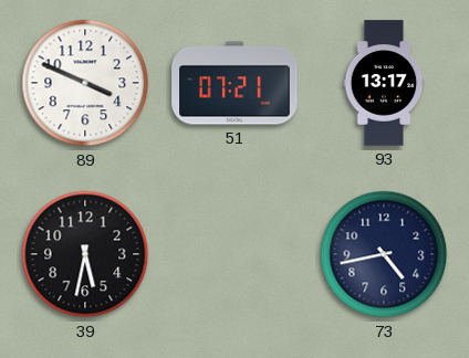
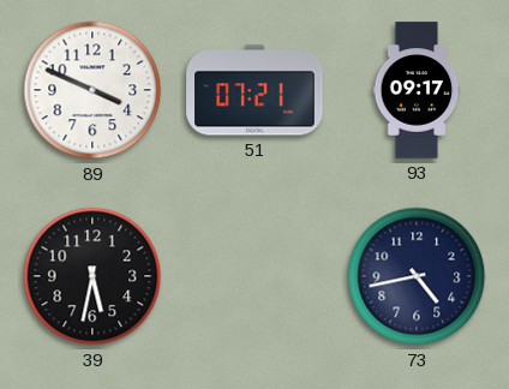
93: 13:17 -> 09:17 (417, 90)
